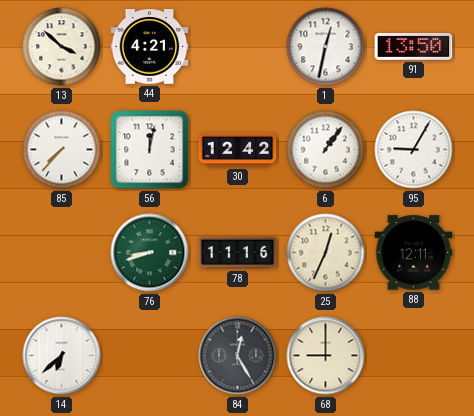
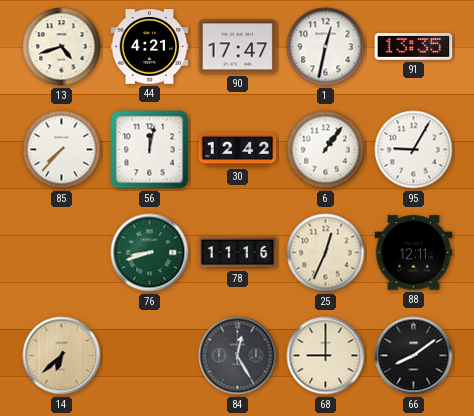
13: 3:52 -> 4:42 (62, 47)
90: none -> 17:47 (238, 47)
91: 13:50 -> 13:35 (414, 46)
14 dial: white -> champagne (62, 356)
66: none -> 8:09 (414, 356)
